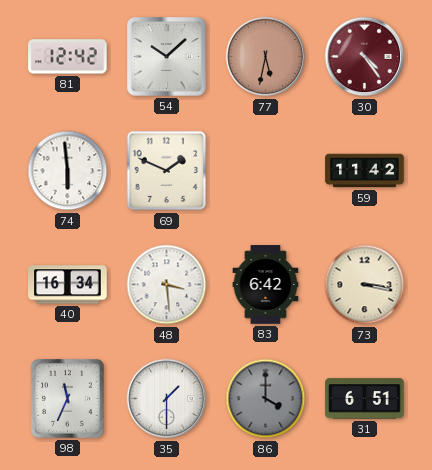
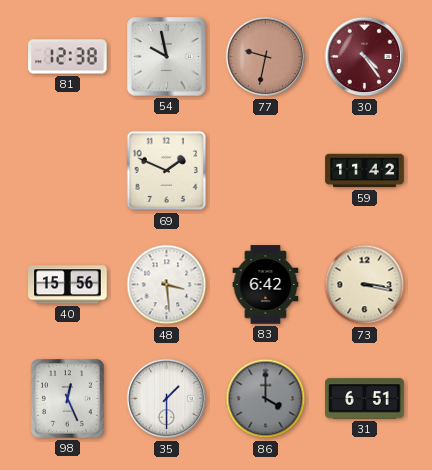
81: 12:42 -> 12:38 (68, 57)
54: 10:08 -> 9:58 (167, 57)
77: 5:32 -> 9:32 (266, 57)
74: 5:59 -> none (68, 171)
40: 16:34 -> 15:56 (68, 285)
98: 11:34 -> 12:26 (68, 399)
